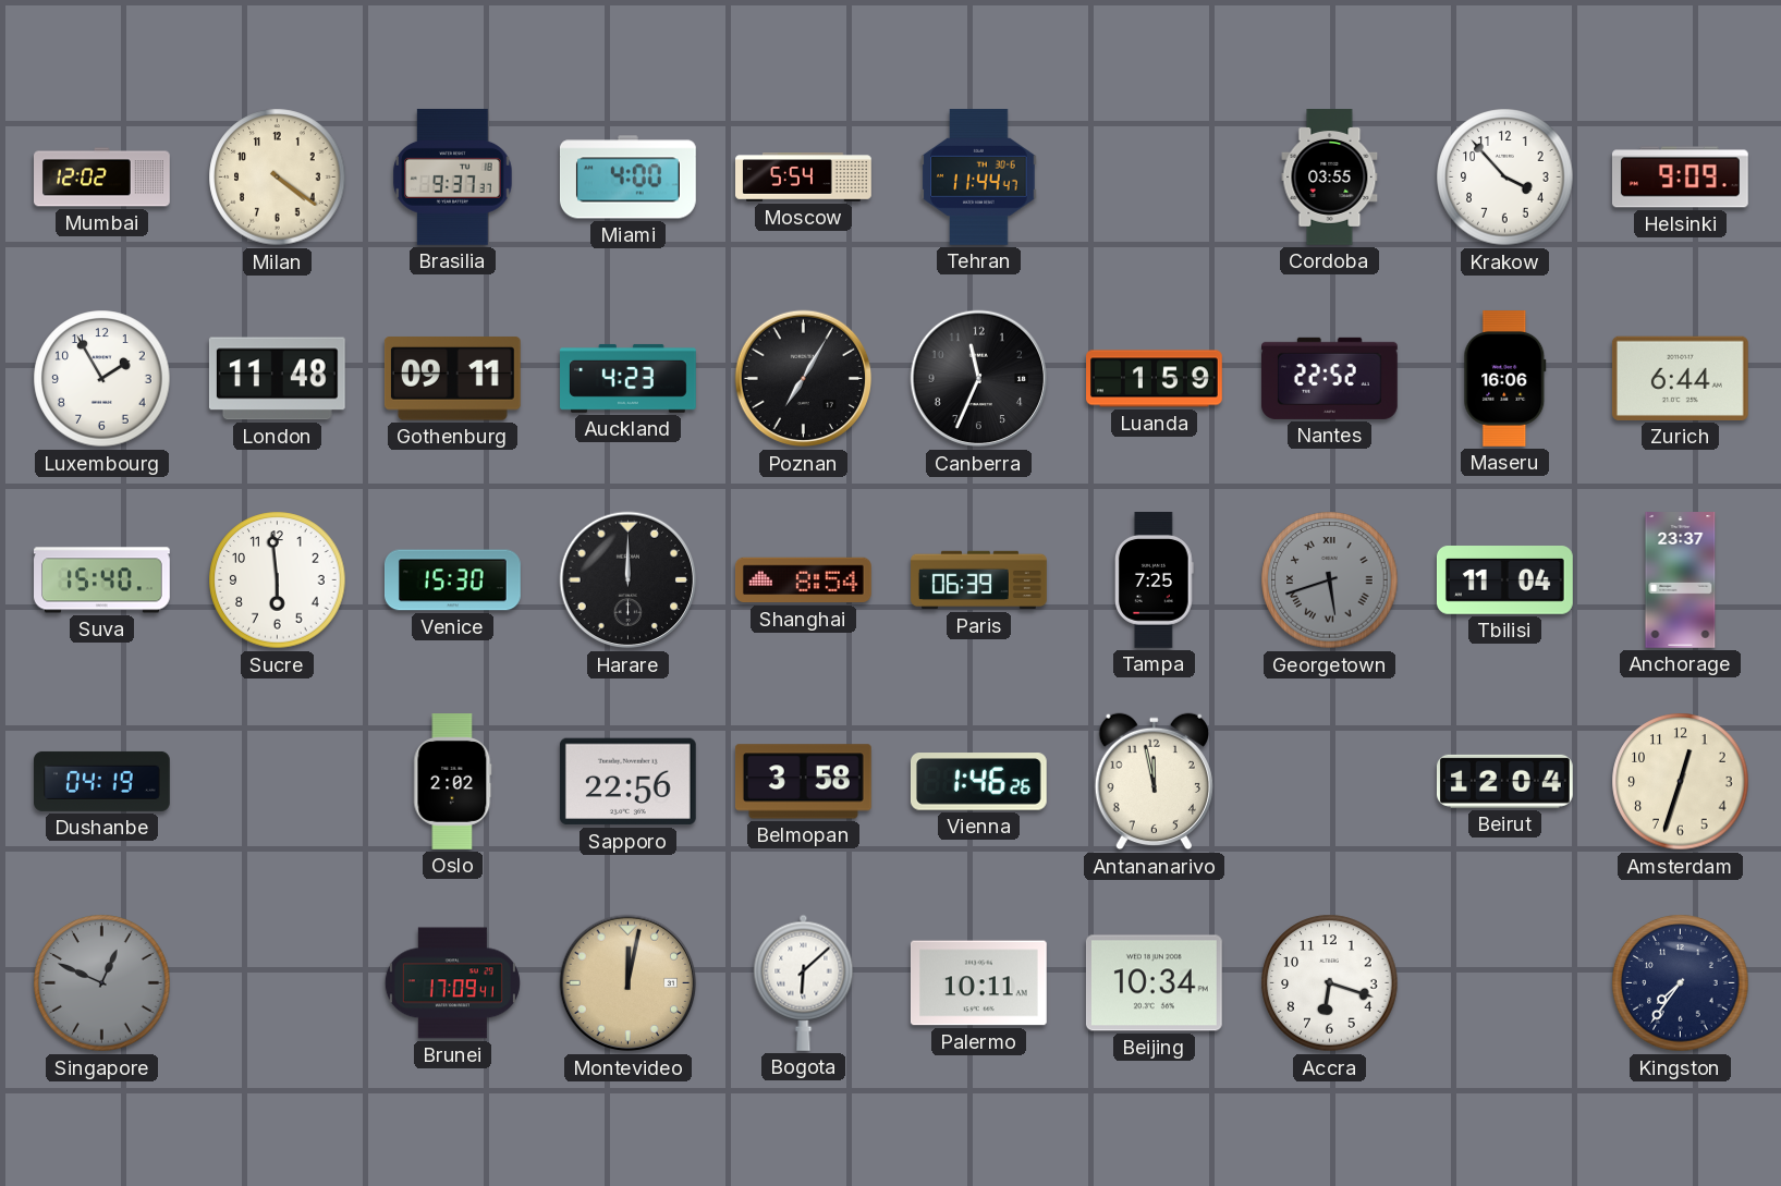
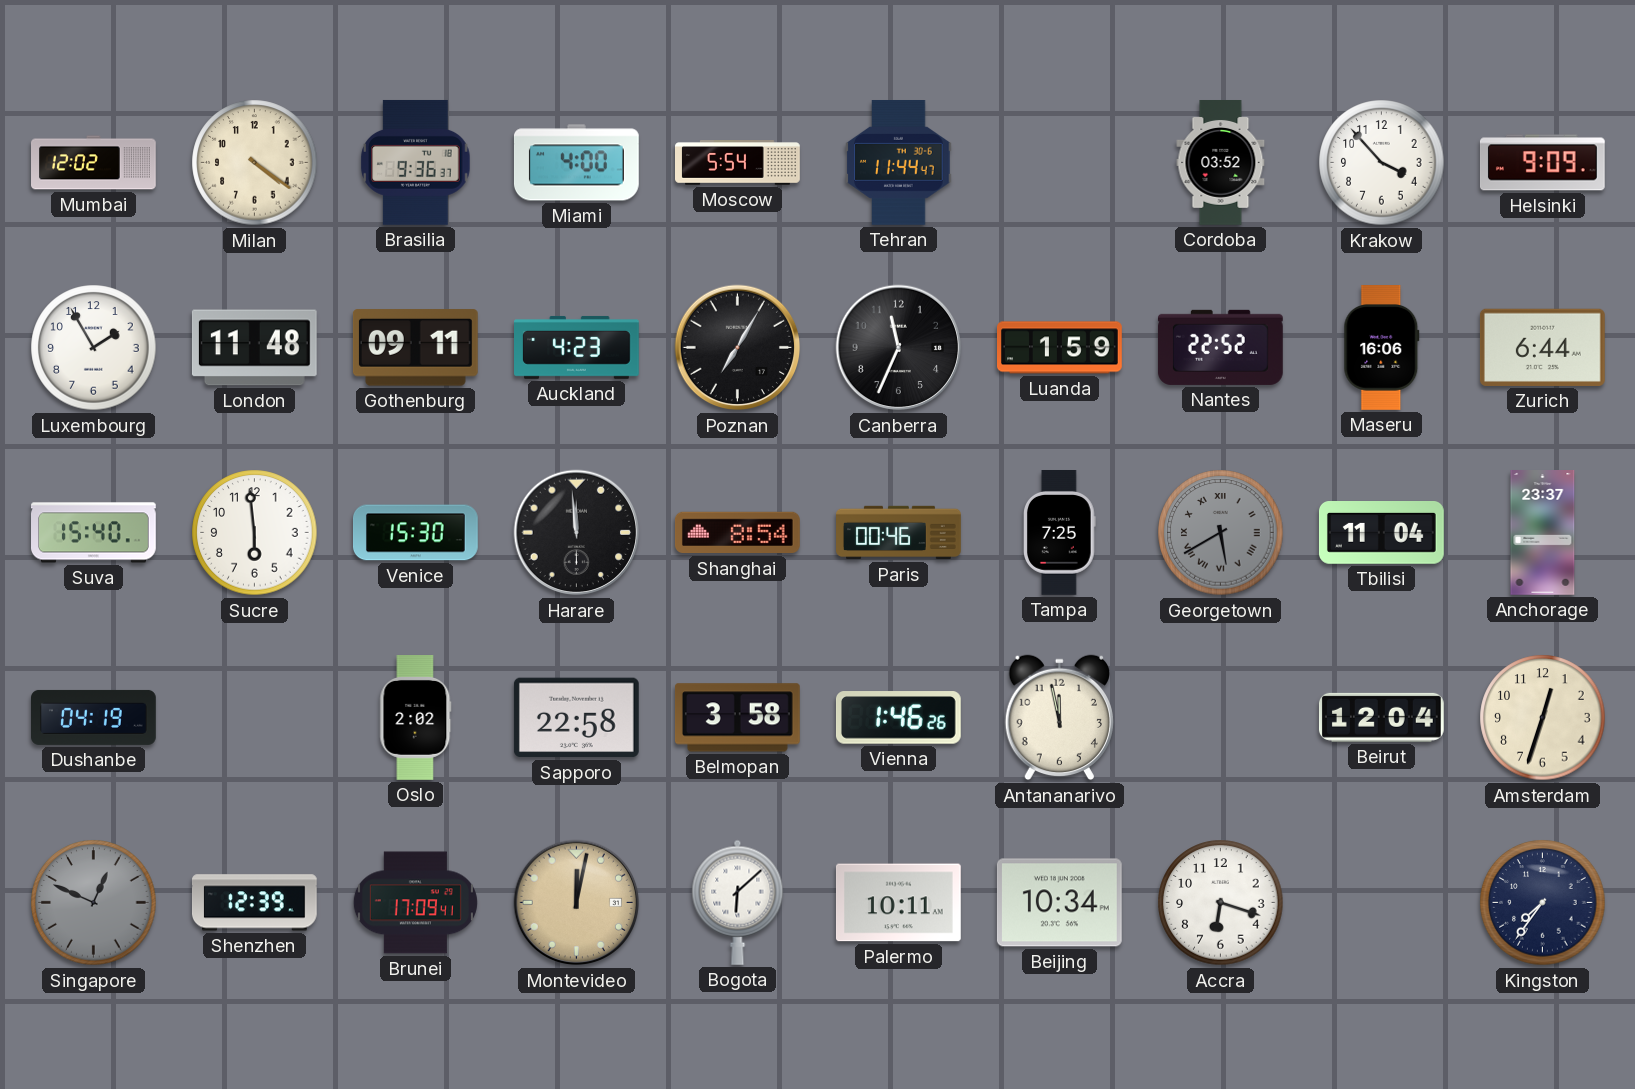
Brasilia: 9:37 -> 9:36 (416, 162)
Cordoba: 03:55 -> 03:52 (1221, 163)
Harare: 12:00 -> 11:59 (577, 533)
Paris: 06:39 -> 00:46 (899, 533)
Georgetown: 5:42 -> 5:40 (1221, 533)
Sapporo: 22:56 -> 22:58 (576, 718)
Shenzhen: none -> 12:39 (254, 903)
